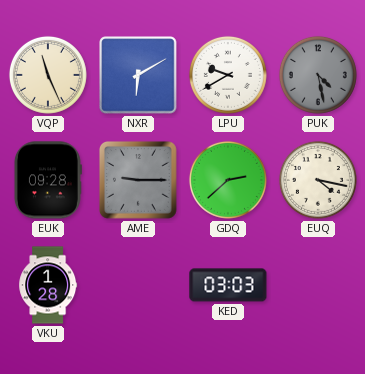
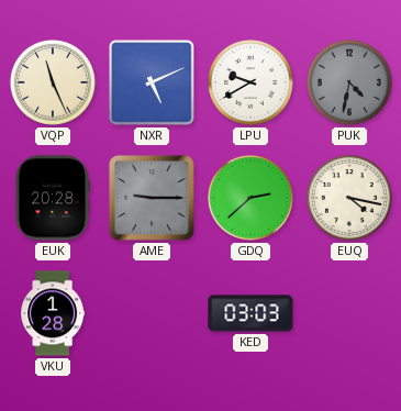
NXR: 6:10 -> 5:11 (152, 82)
PUK: 4:28 -> 4:32 (349, 82)
EUK: 09:28 -> 20:28 (52, 198)
